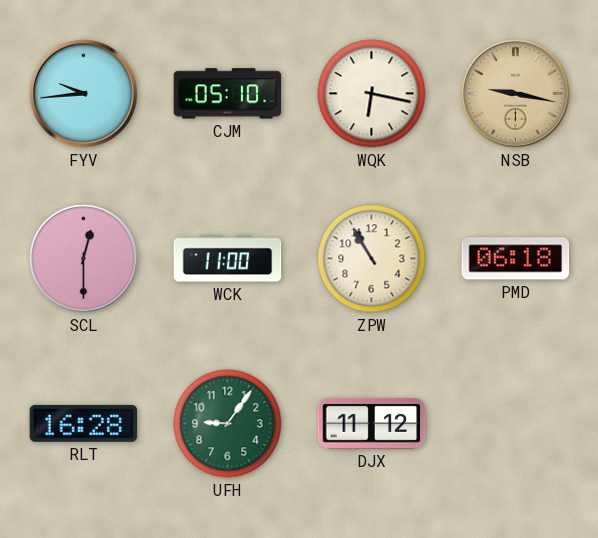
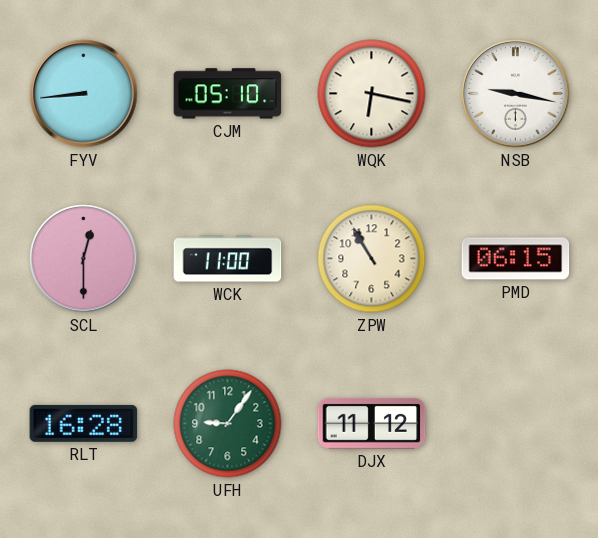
FYV: 9:44 -> 8:44 (84, 94)
NSB dial: champagne -> white (516, 94)
PMD: 06:18 -> 06:15 (516, 259)
